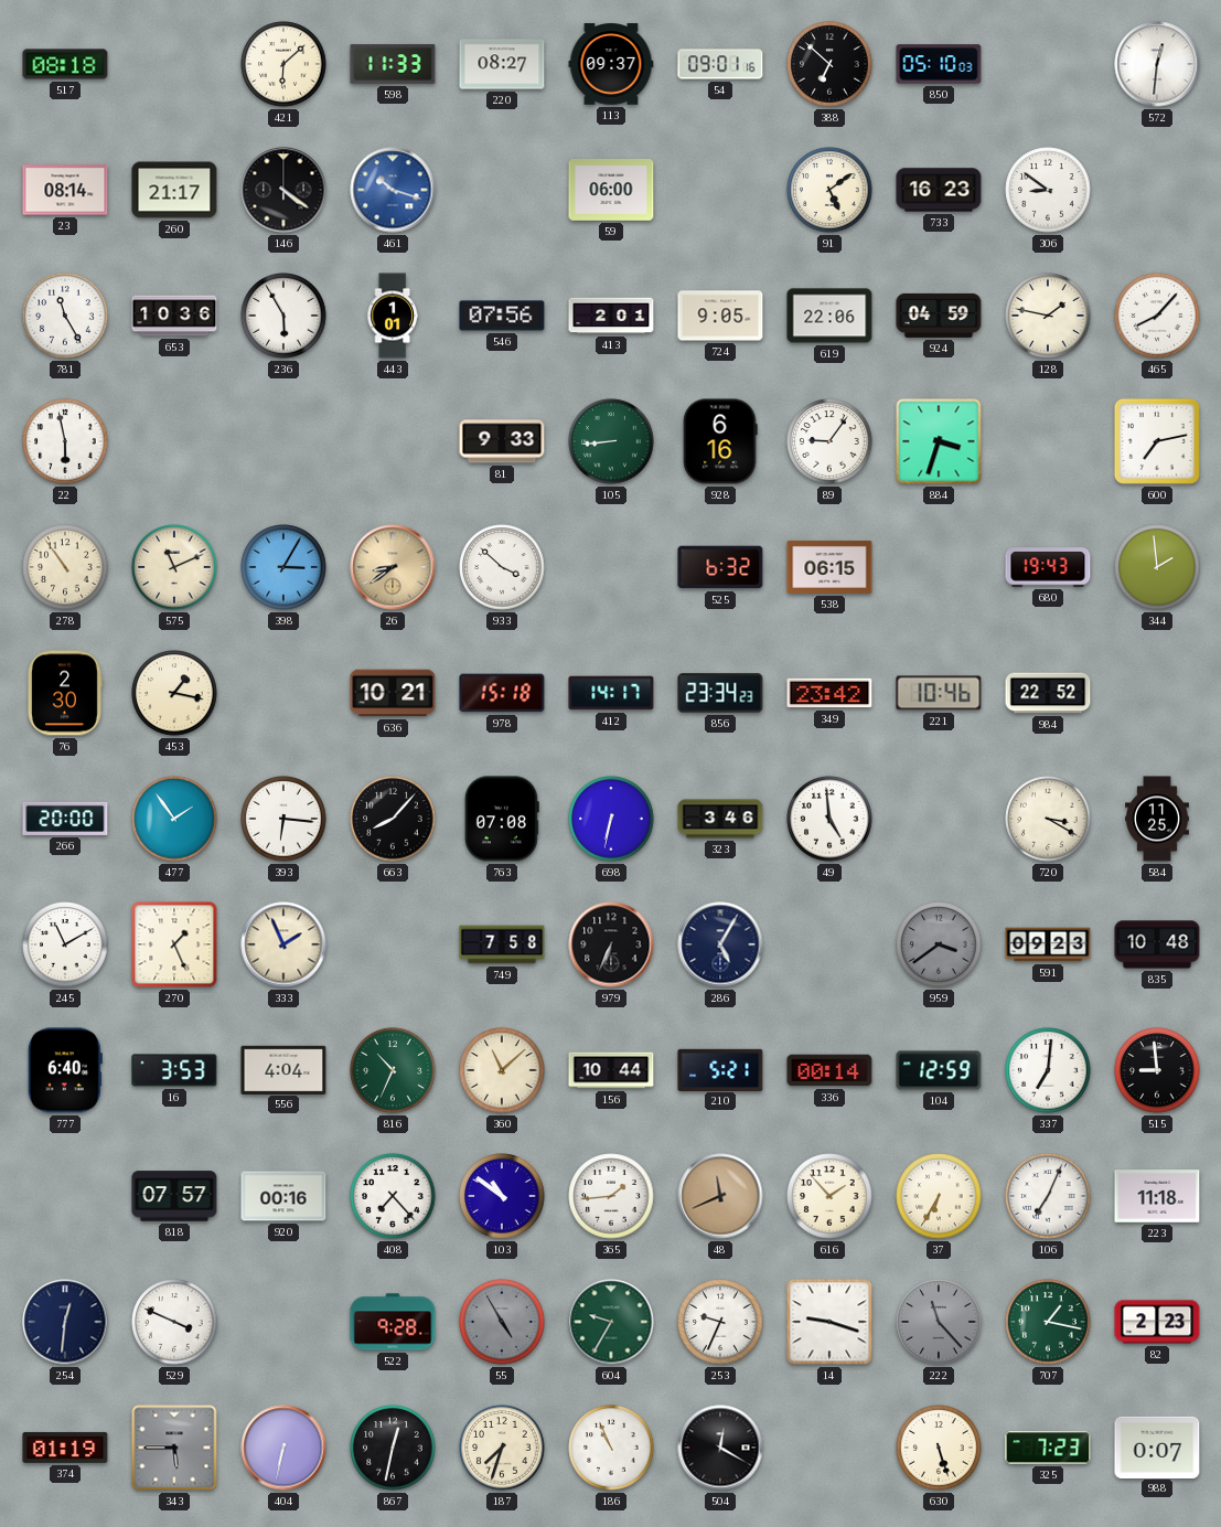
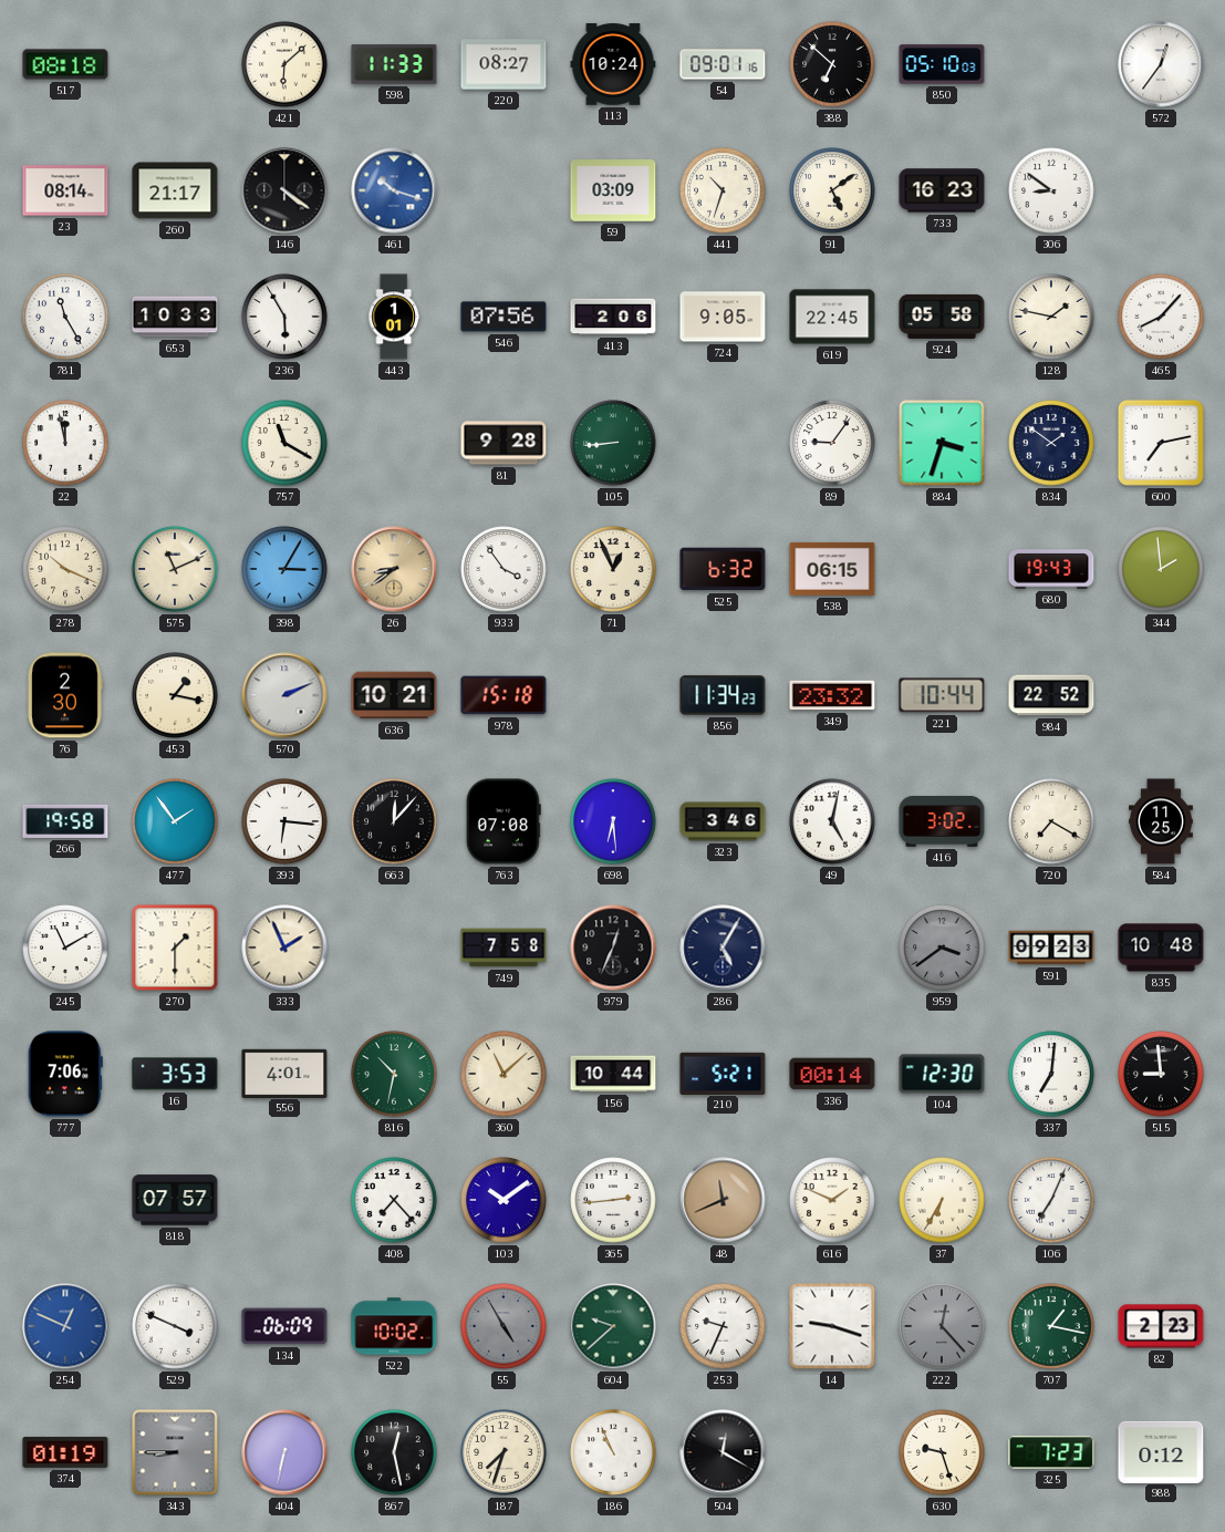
113: 09:37 -> 10:24 (613, 64)
572: 12:31 -> 12:36 (1161, 64)
59: 06:00 -> 03:09 (613, 191)
441: none -> 10:33 (723, 190)
653: 10:36 -> 10:33 (175, 317)
413: 2:01 -> 2:06 (613, 317)
619: 22:06 -> 22:45 (832, 317)
924: 04:59 -> 05:58 (942, 317)
22: 5:58 -> 11:58 (65, 443)
757: none -> 11:20 (284, 443)
81: 9:33 -> 9:28 (504, 443)
928: 6:16 -> none (720, 441)
834: none -> 1:51 (1051, 443)
278: 10:54 -> 10:19 (65, 569)
933: 3:52 -> 3:54 (504, 569)
71: none -> 12:56 (613, 569)
570: none -> 2:11 (284, 695)
412: 14:17 -> none (611, 693)
856: 23:34 -> 11:34 (723, 695)
349: 23:42 -> 23:32 (832, 695)
221: 10:46 -> 10:44 (942, 695)
266: 20:00 -> 19:58 (65, 821)
663: 8:07 -> 12:07 (394, 821)
698: 6:32 -> 6:29 (613, 821)
49: 4:59 -> 5:02 (832, 821)
416: none -> 3:02 (942, 822)
720: 3:20 -> 7:20 (1051, 821)
270: 1:26 -> 1:30 (175, 948)
979: 6:34 -> 12:34 (613, 948)
777: 6:40 -> 7:06 (65, 1074)
556: 4:04 -> 4:01 (284, 1073)
816: 10:34 -> 10:32 (394, 1074)
104: 12:59 -> 12:30 (942, 1074)
920: 00:16 -> none (283, 1196)
103: 10:51 -> 10:09 (504, 1200)
365: 1:44 -> 2:44 (613, 1200)
616: 1:53 -> 1:49 (832, 1200)
223: 11:18 -> none (1157, 1196)
254: 12:31 -> 12:49 (65, 1326)
254 dial: navy -> blue (65, 1326)
134: none -> 06:09 (284, 1326)
522: 9:28 -> 10:02 (394, 1326)
604: 9:35 -> 9:38 (613, 1326)
222: 11:23 -> 12:23 (942, 1326)
343: 5:45 -> 8:45 (175, 1452)
867: 12:32 -> 12:28 (394, 1452)
630: 5:27 -> 9:27 (942, 1452)
988: 0:07 -> 0:12 (1161, 1451)
